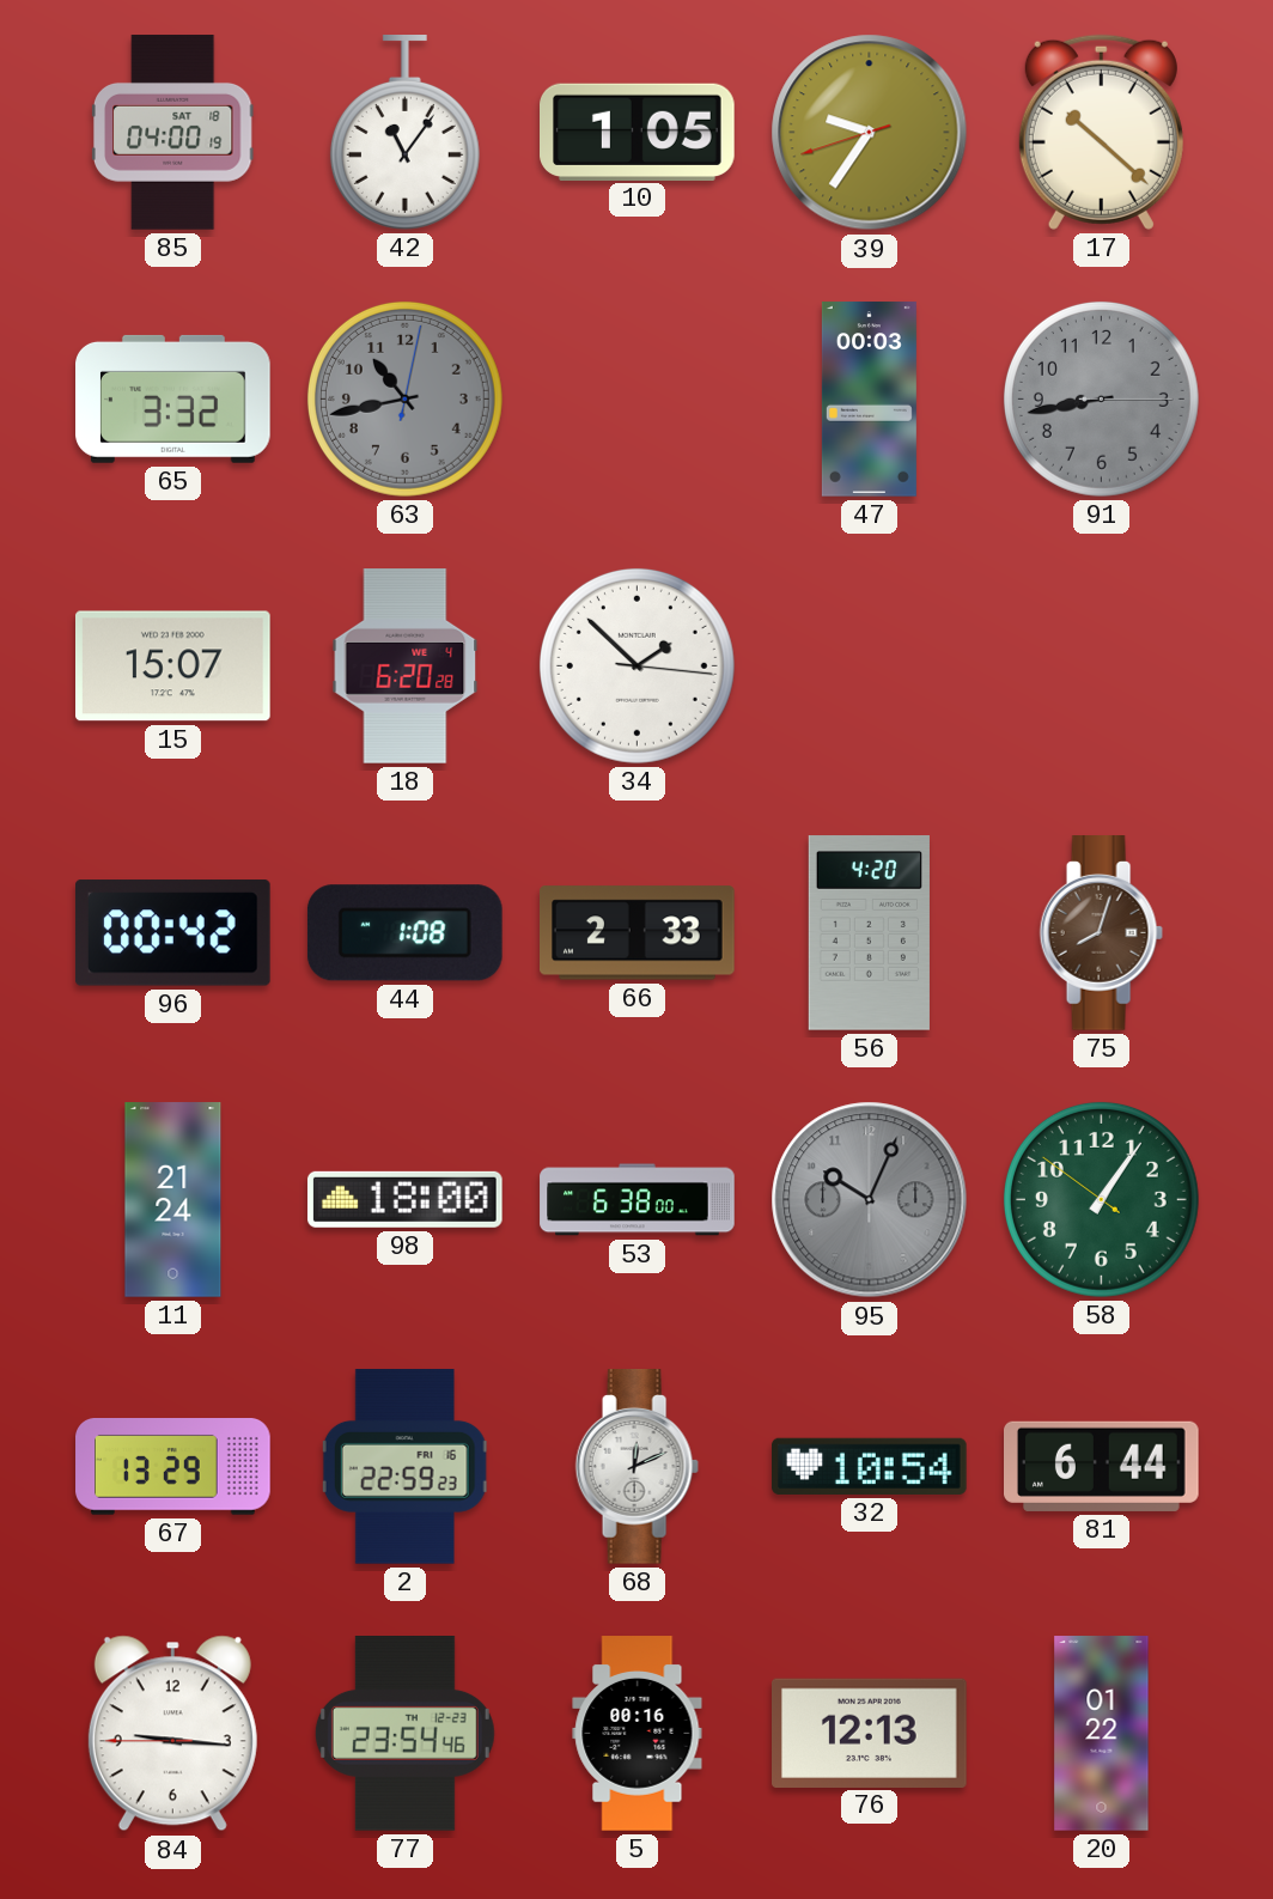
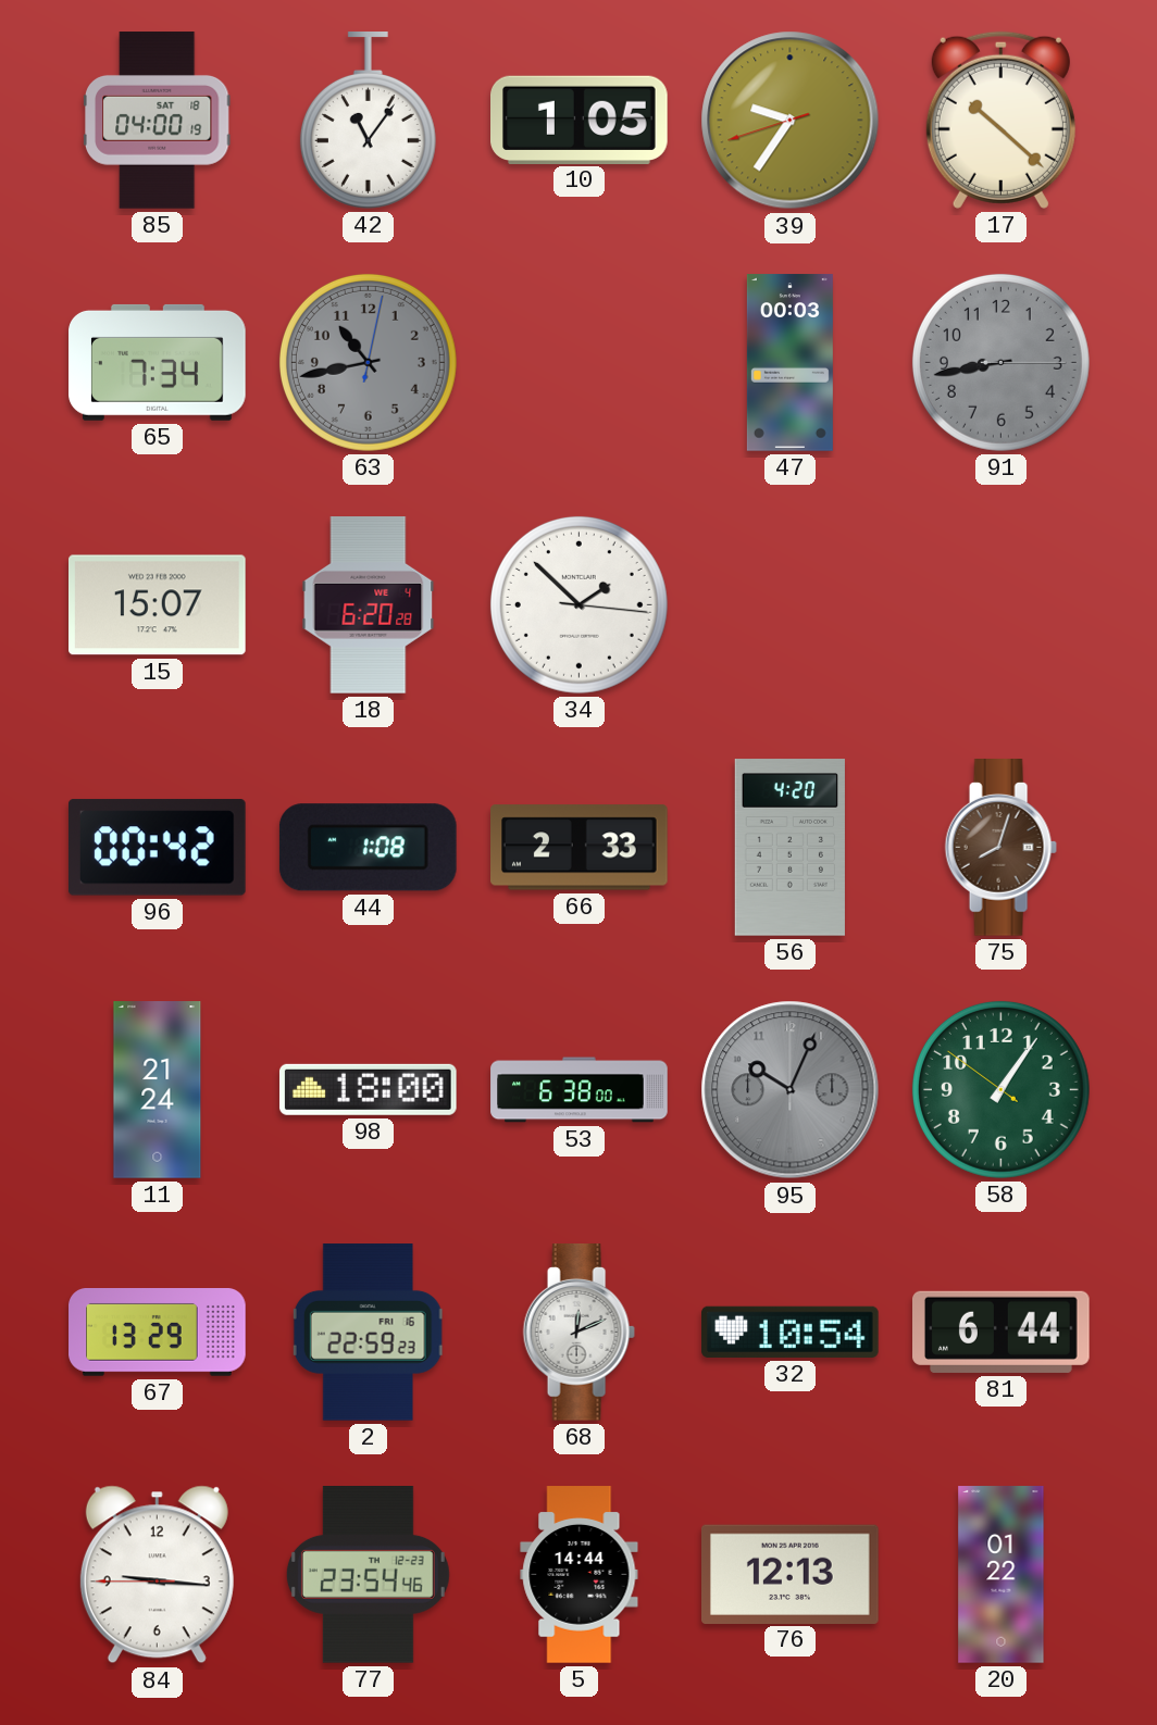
65: 3:32 -> 7:34 (158, 362)
5: 00:16 -> 14:44 (580, 1575)
